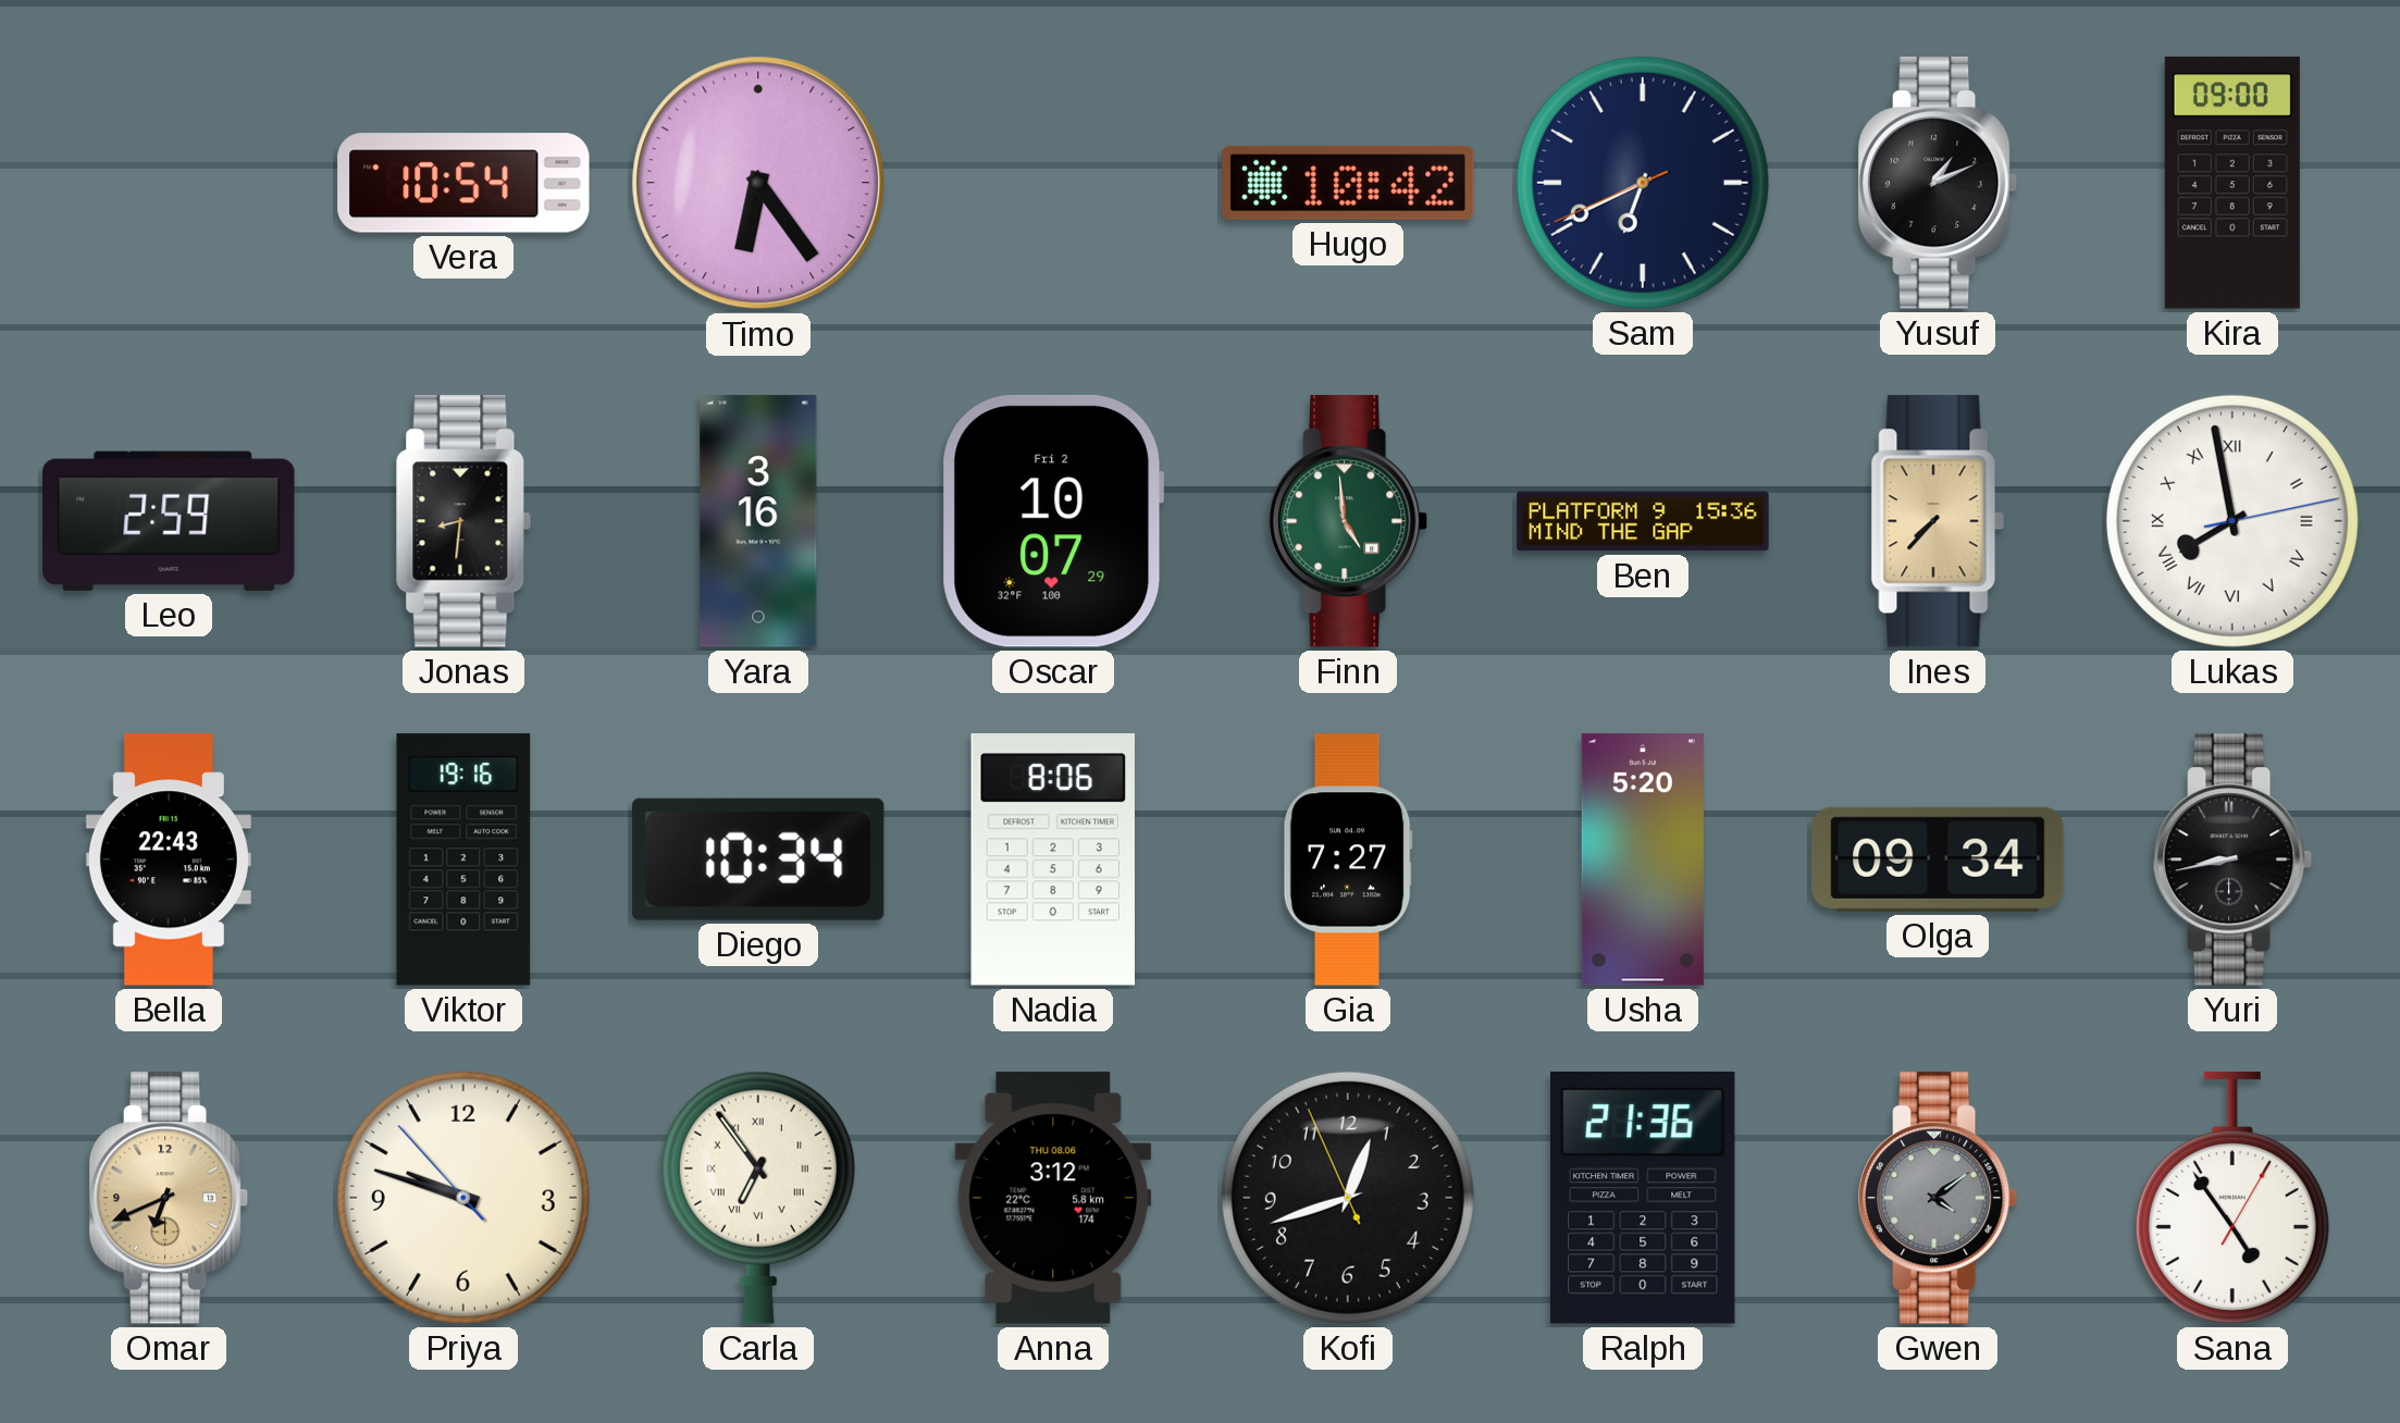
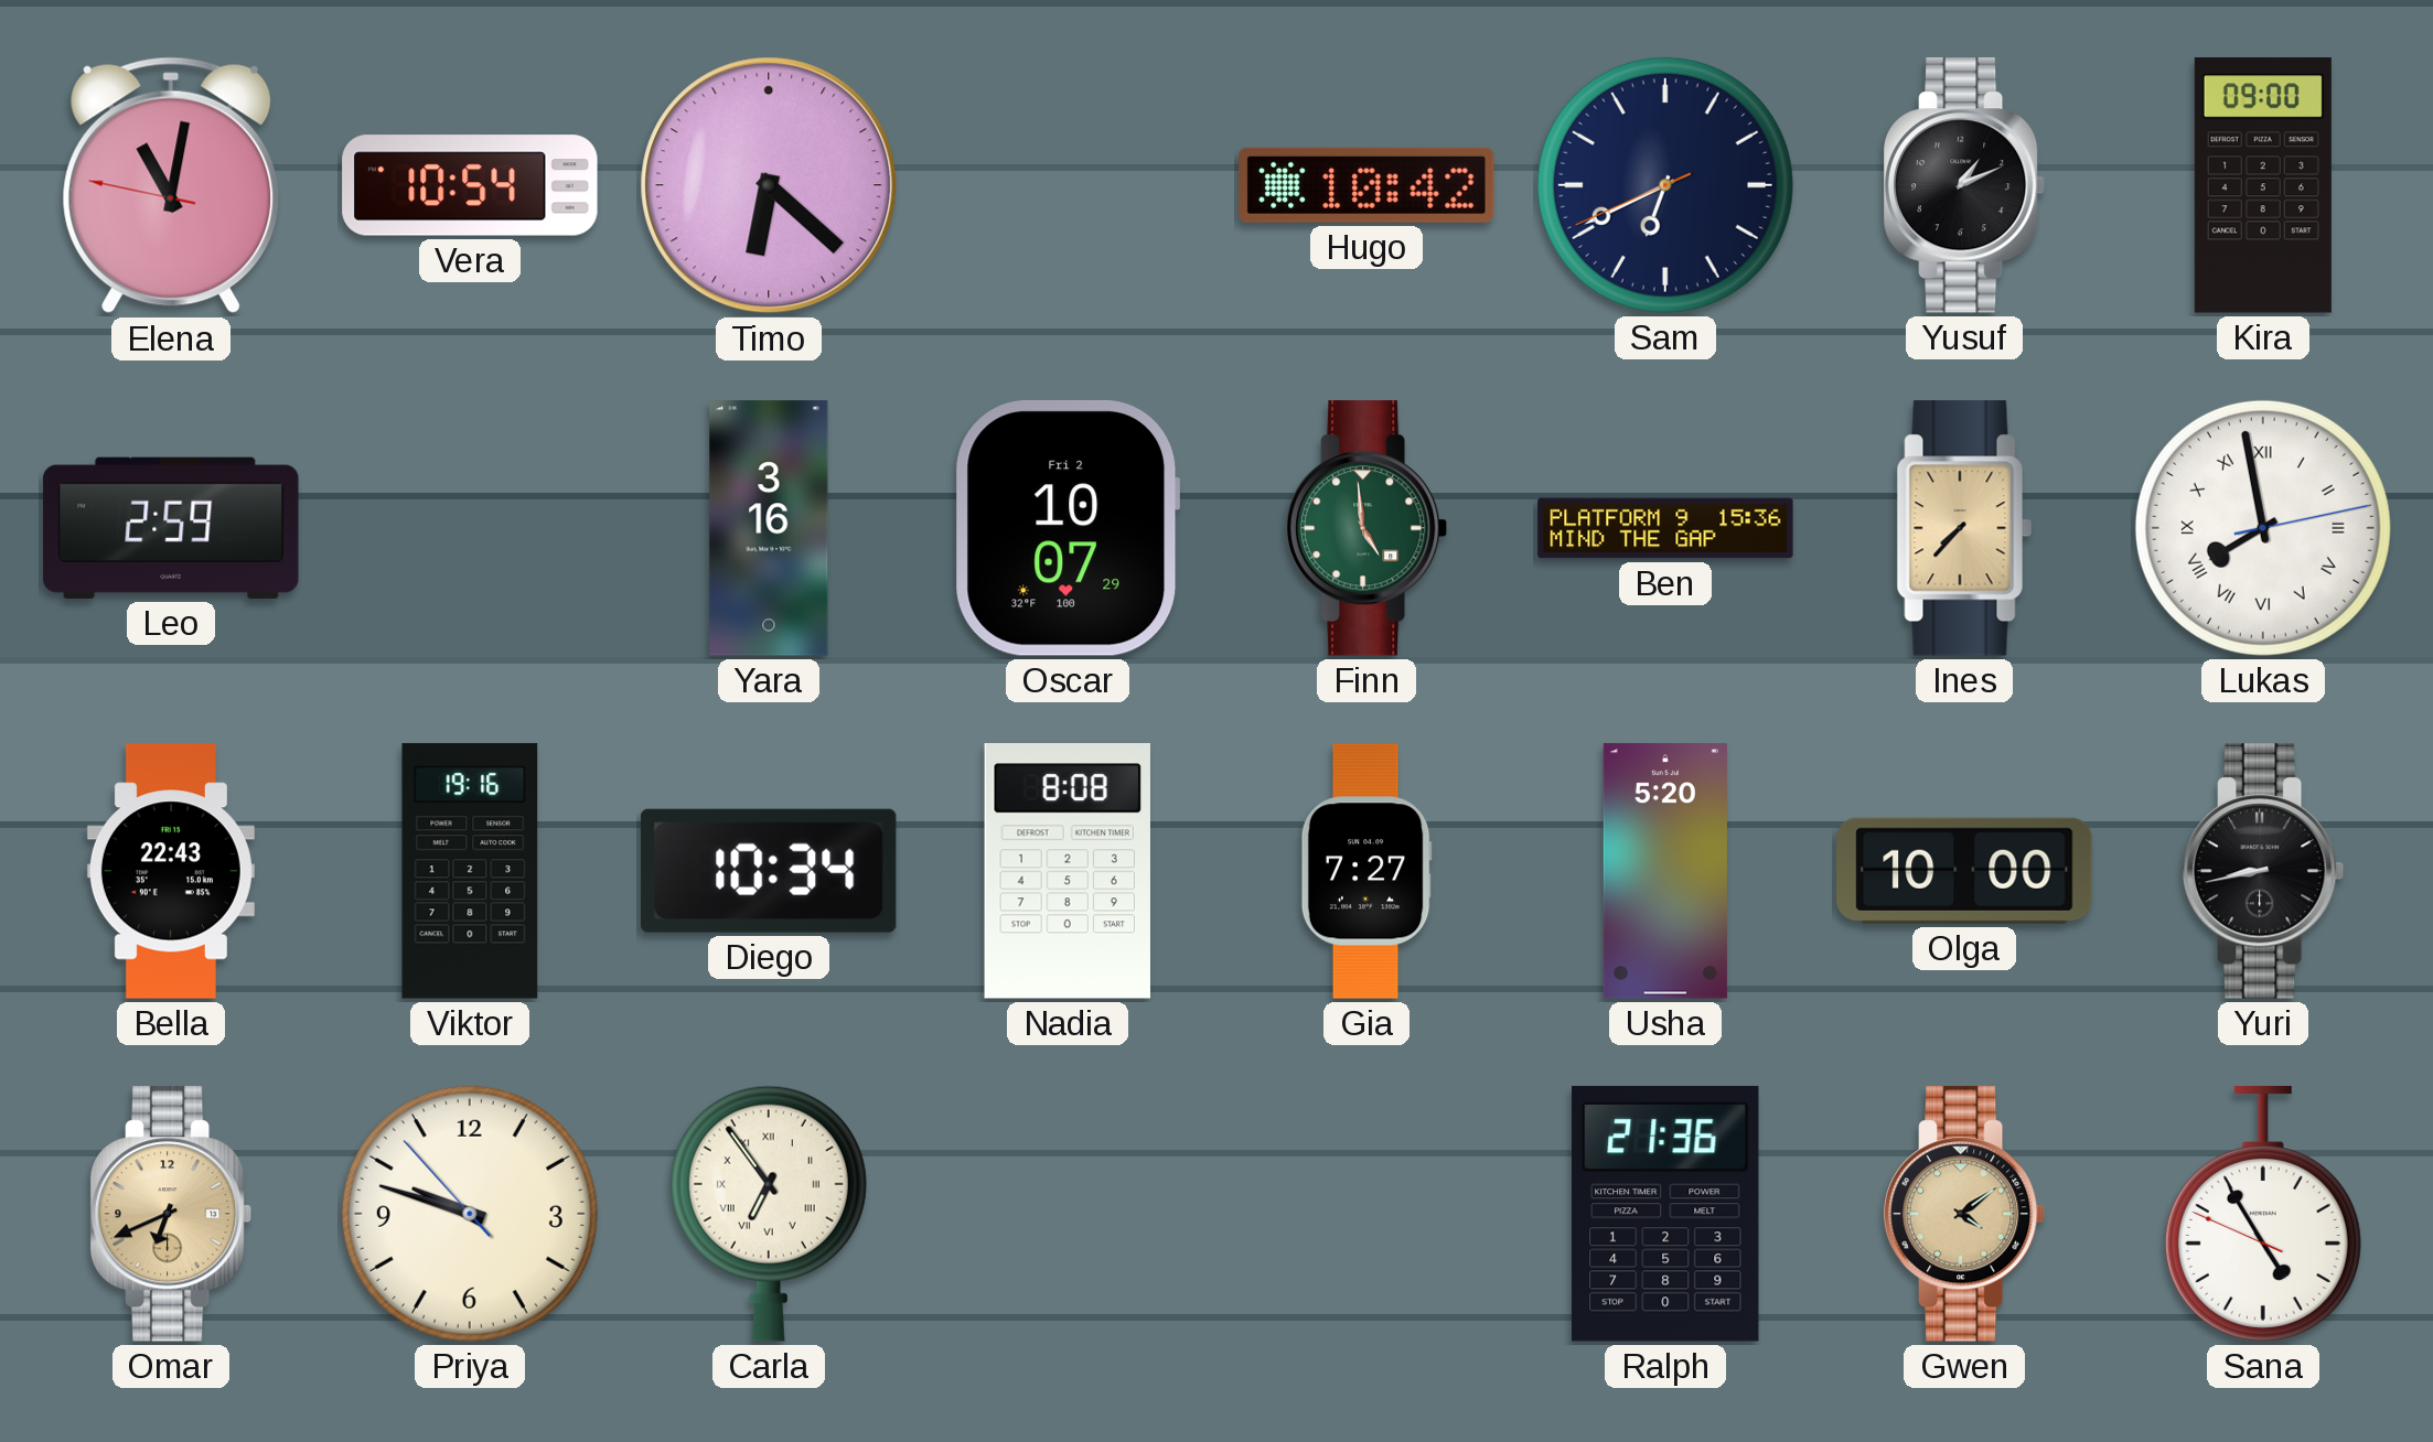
Elena: none -> 11:01 (171, 185)
Timo: 6:24 -> 6:22 (769, 185)
Jonas: 8:31 -> none (463, 521)
Nadia: 8:06 -> 8:08 (1068, 871)
Olga: 09:34 -> 10:00 (1964, 871)
Anna: 3:12 -> none (1053, 1198)
Kofi: 12:41 -> none (1348, 1198)
Gwen dial: grey -> champagne (1964, 1214)
Sana: 4:54:05 -> 4:54:49 (2263, 1214)
